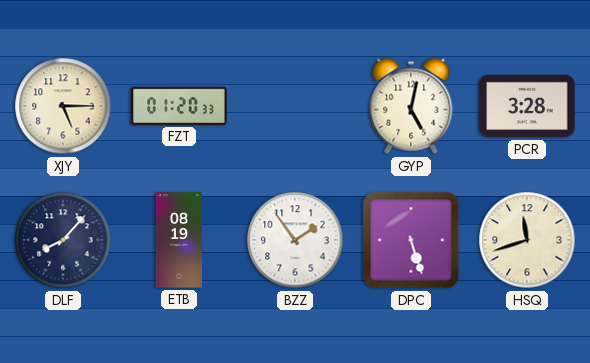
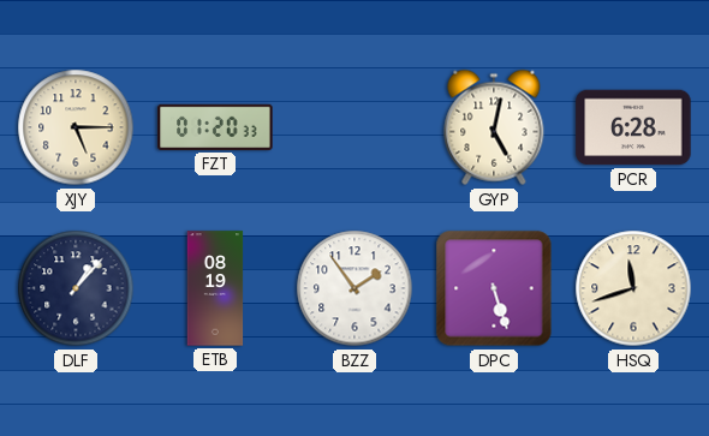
PCR: 3:28 -> 6:28 (633, 127)
DLF: 8:07 -> 1:07 (76, 288)
